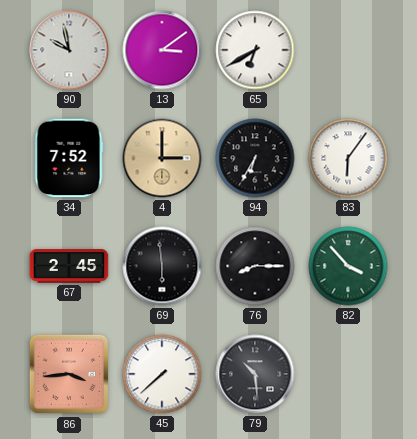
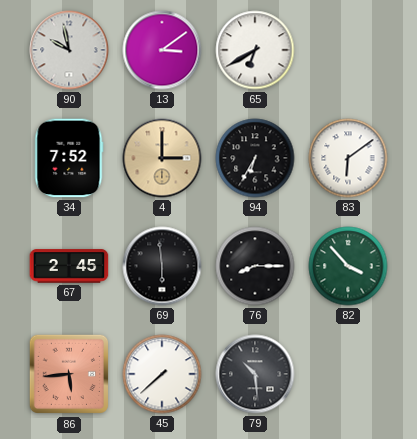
83: 6:06 -> 6:09 (348, 158)
86: 3:44 -> 5:44 (69, 374)
